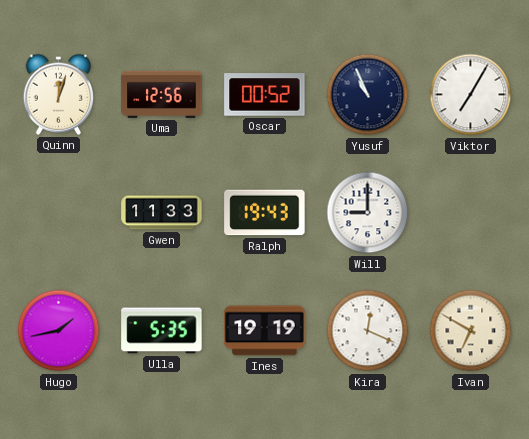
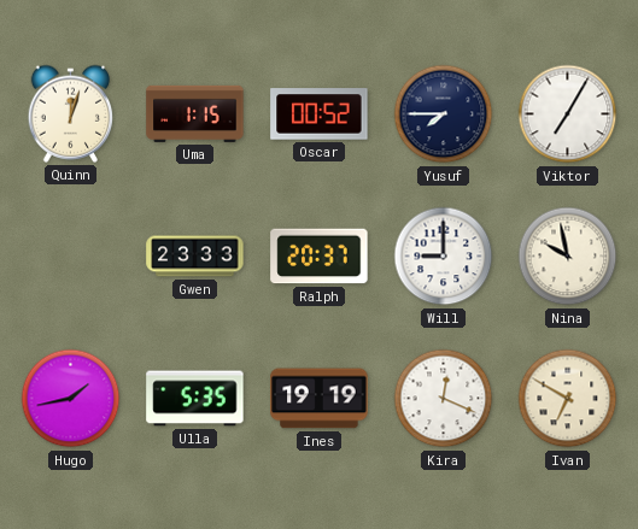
Uma: 12:56 -> 1:15 (195, 113)
Yusuf: 10:56 -> 7:45 (444, 114)
Gwen: 11:33 -> 23:33 (195, 257)
Ralph: 19:43 -> 20:37 (320, 257)
Nina: none -> 9:58 (568, 257)
